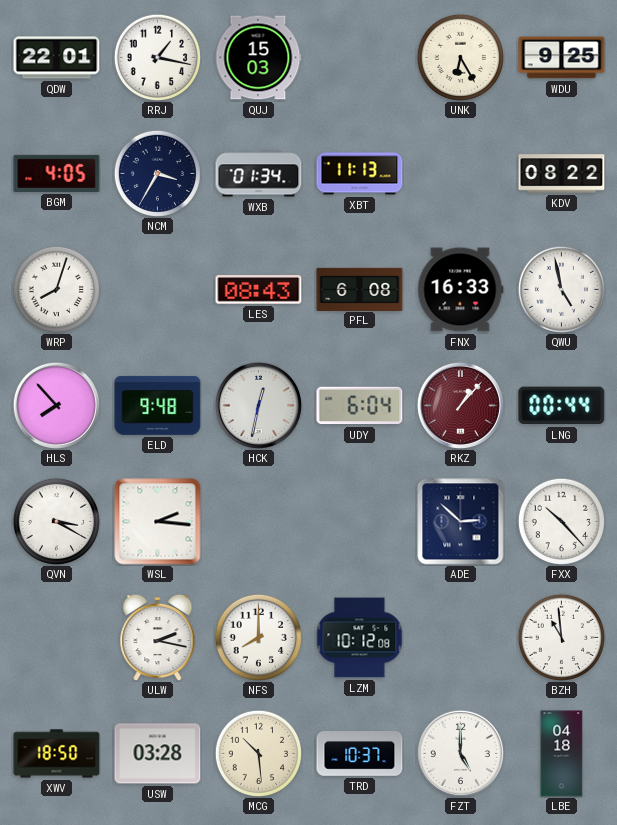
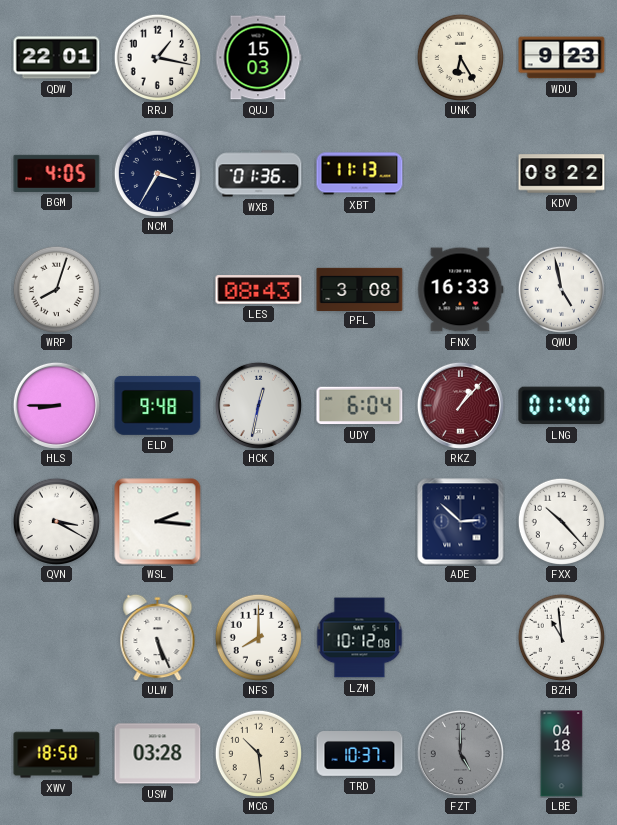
WDU: 9:25 -> 9:23 (562, 58)
WXB: 01:34 -> 01:36 (259, 174)
PFL: 6:08 -> 3:08 (360, 289)
HLS: 7:53 -> 8:45 (56, 405)
LNG: 00:44 -> 01:40 (562, 406)
ULW: 2:17 -> 5:26 (158, 637)
FZT dial: white -> grey (460, 753)
